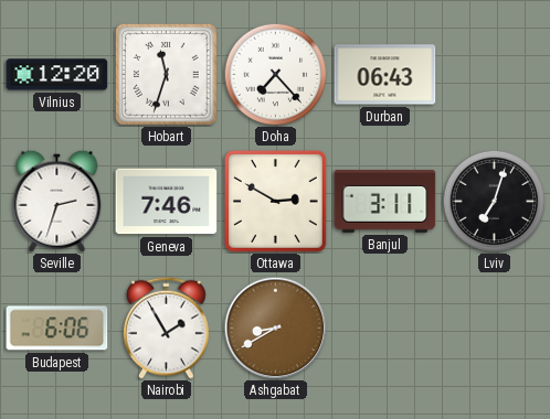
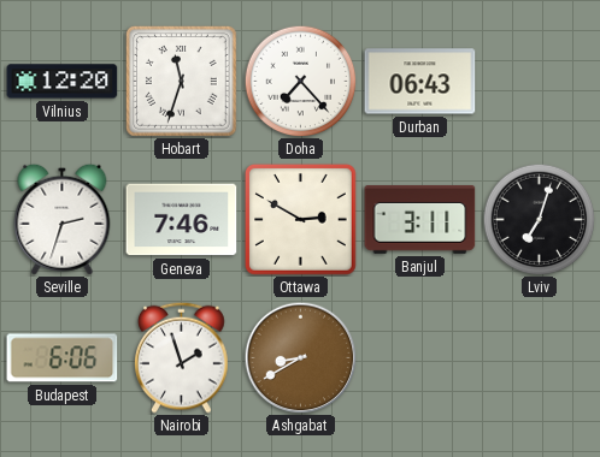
Nairobi: 1:55 -> 1:57 (182, 357)
